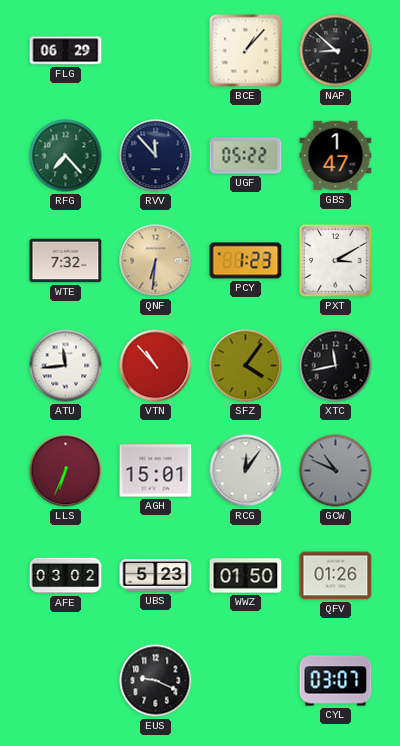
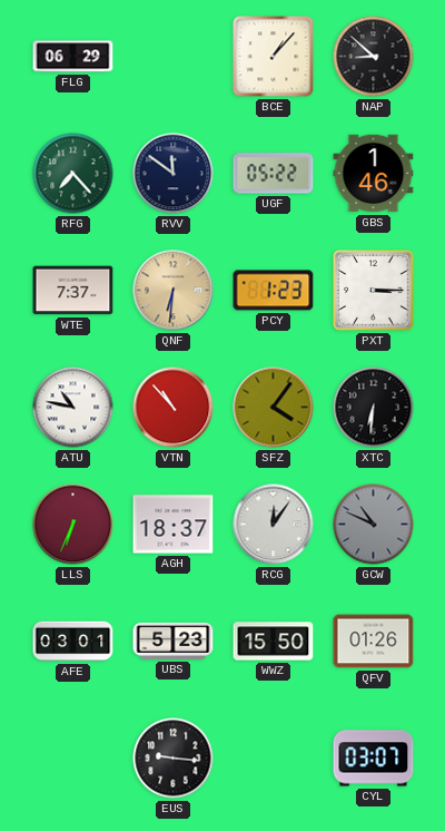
RVV: 11:53 -> 11:51 (174, 174)
GBS: 1:47 -> 1:46 (374, 174)
WTE: 7:32 -> 7:37 (73, 291)
PXT: 3:10 -> 3:15 (374, 291)
ATU: 11:44 -> 10:47 (73, 408)
XTC: 11:43 -> 6:31 (374, 408)
AGH: 15:01 -> 18:37 (174, 525)
AFE: 03:02 -> 03:01 (73, 642)
WWZ: 01:50 -> 15:50 (274, 642)
EUS: 9:19 -> 9:16 (174, 759)
